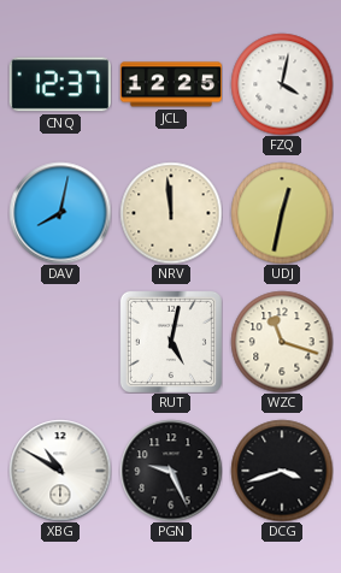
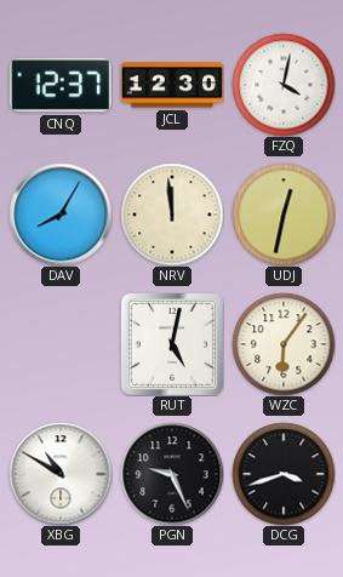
JCL: 12:25 -> 12:30 (171, 85)
DAV: 8:02 -> 8:05 (61, 215)
WZC: 11:18 -> 6:06 (284, 344)
